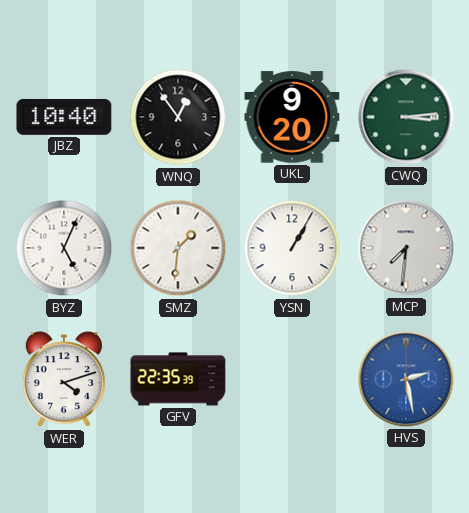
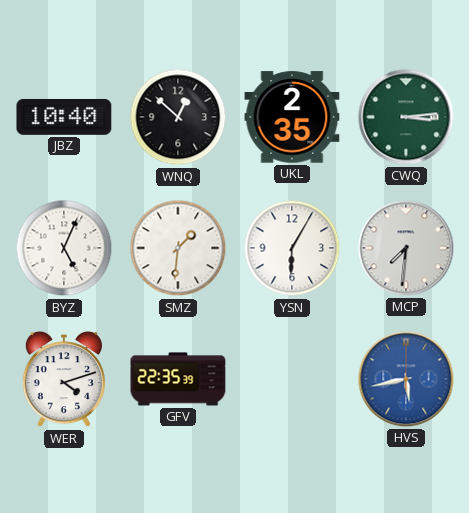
WNQ: 12:54 -> 12:52 (178, 117)
UKL: 9:20 -> 2:35 (292, 117)
YSN: 1:05 -> 6:05 (292, 248)
HVS: 2:28 -> 5:43 (406, 379)
